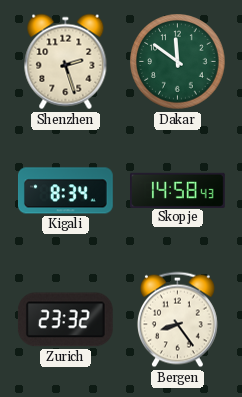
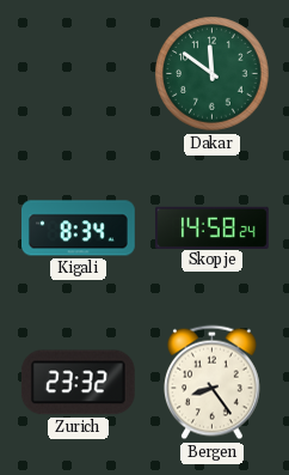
Shenzhen: 2:27 -> none (66, 62)
Skopje: 14:58:43 -> 14:58:24 (213, 227)
